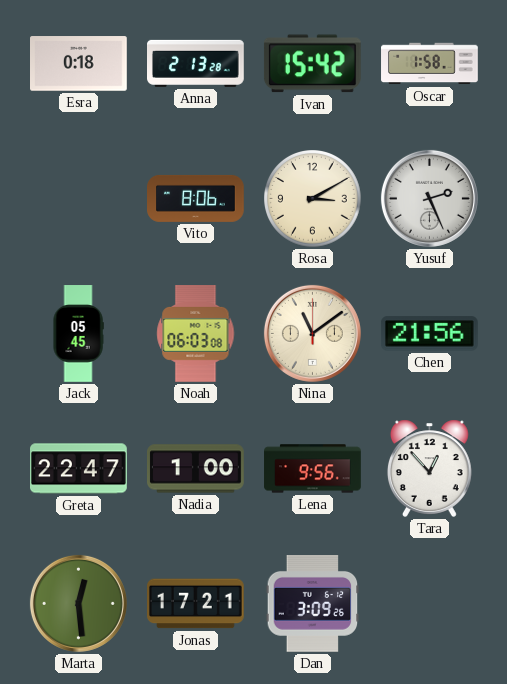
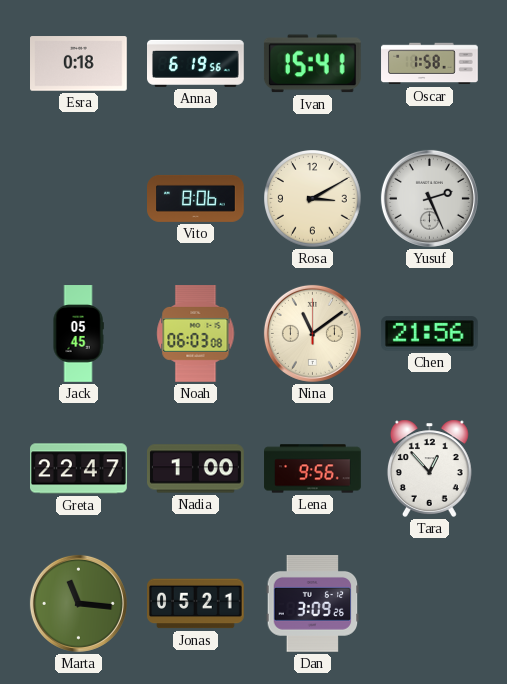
Anna: 2:13 -> 6:19 (196, 63)
Ivan: 15:42 -> 15:41 (312, 64)
Marta: 12:29 -> 11:16 (78, 603)
Jonas: 17:21 -> 05:21 (196, 604)
